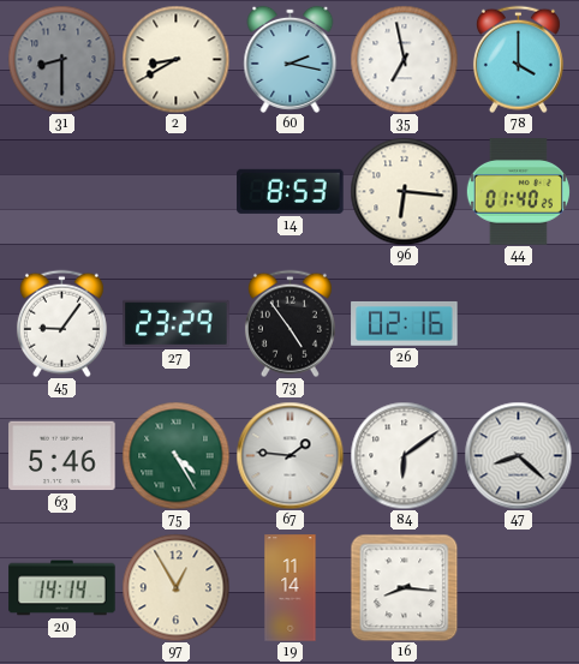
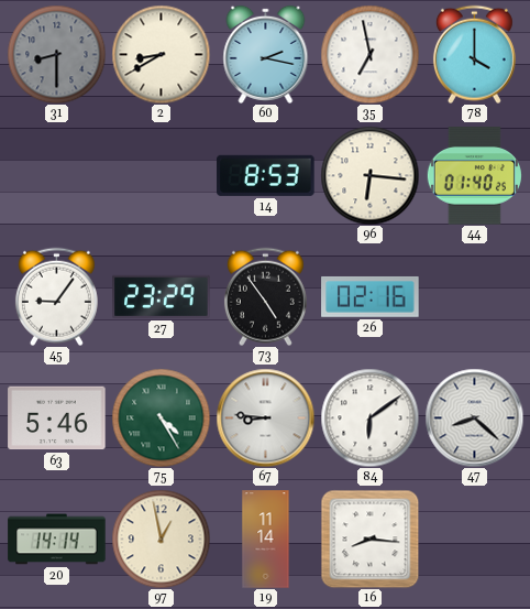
67: 1:46 -> 8:46 (265, 417)
97: 12:55 -> 12:58 (161, 539)
